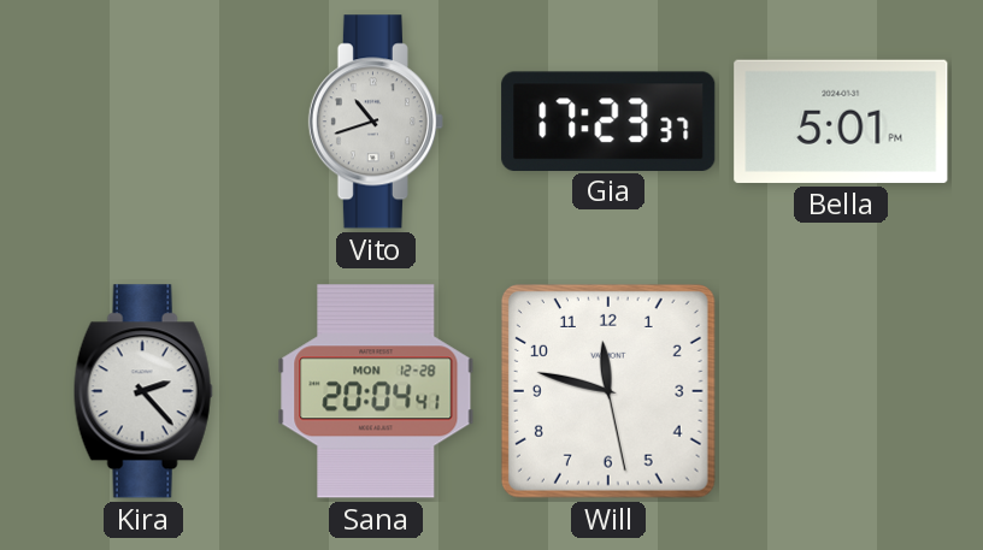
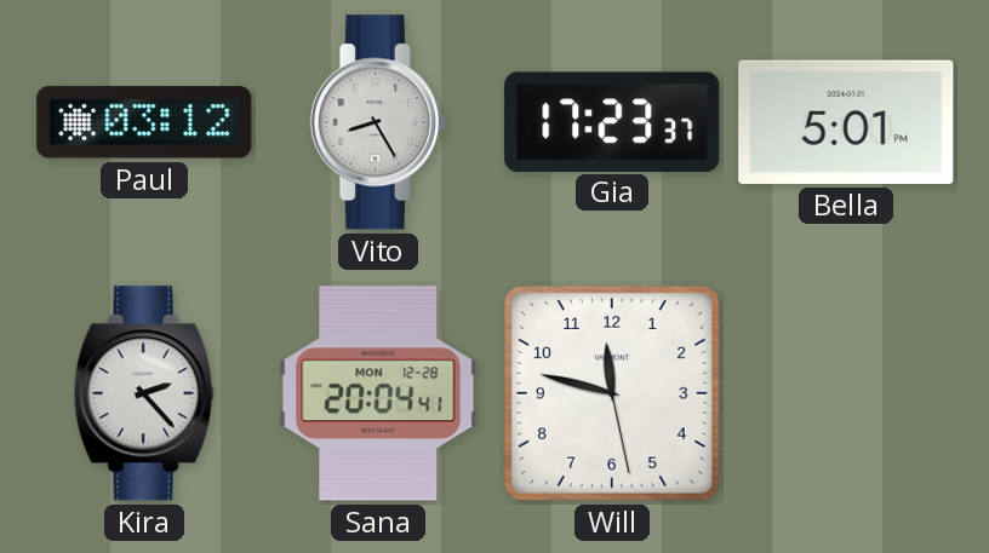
Paul: none -> 03:12 (144, 122)
Vito: 10:42 -> 8:25 (378, 122)
